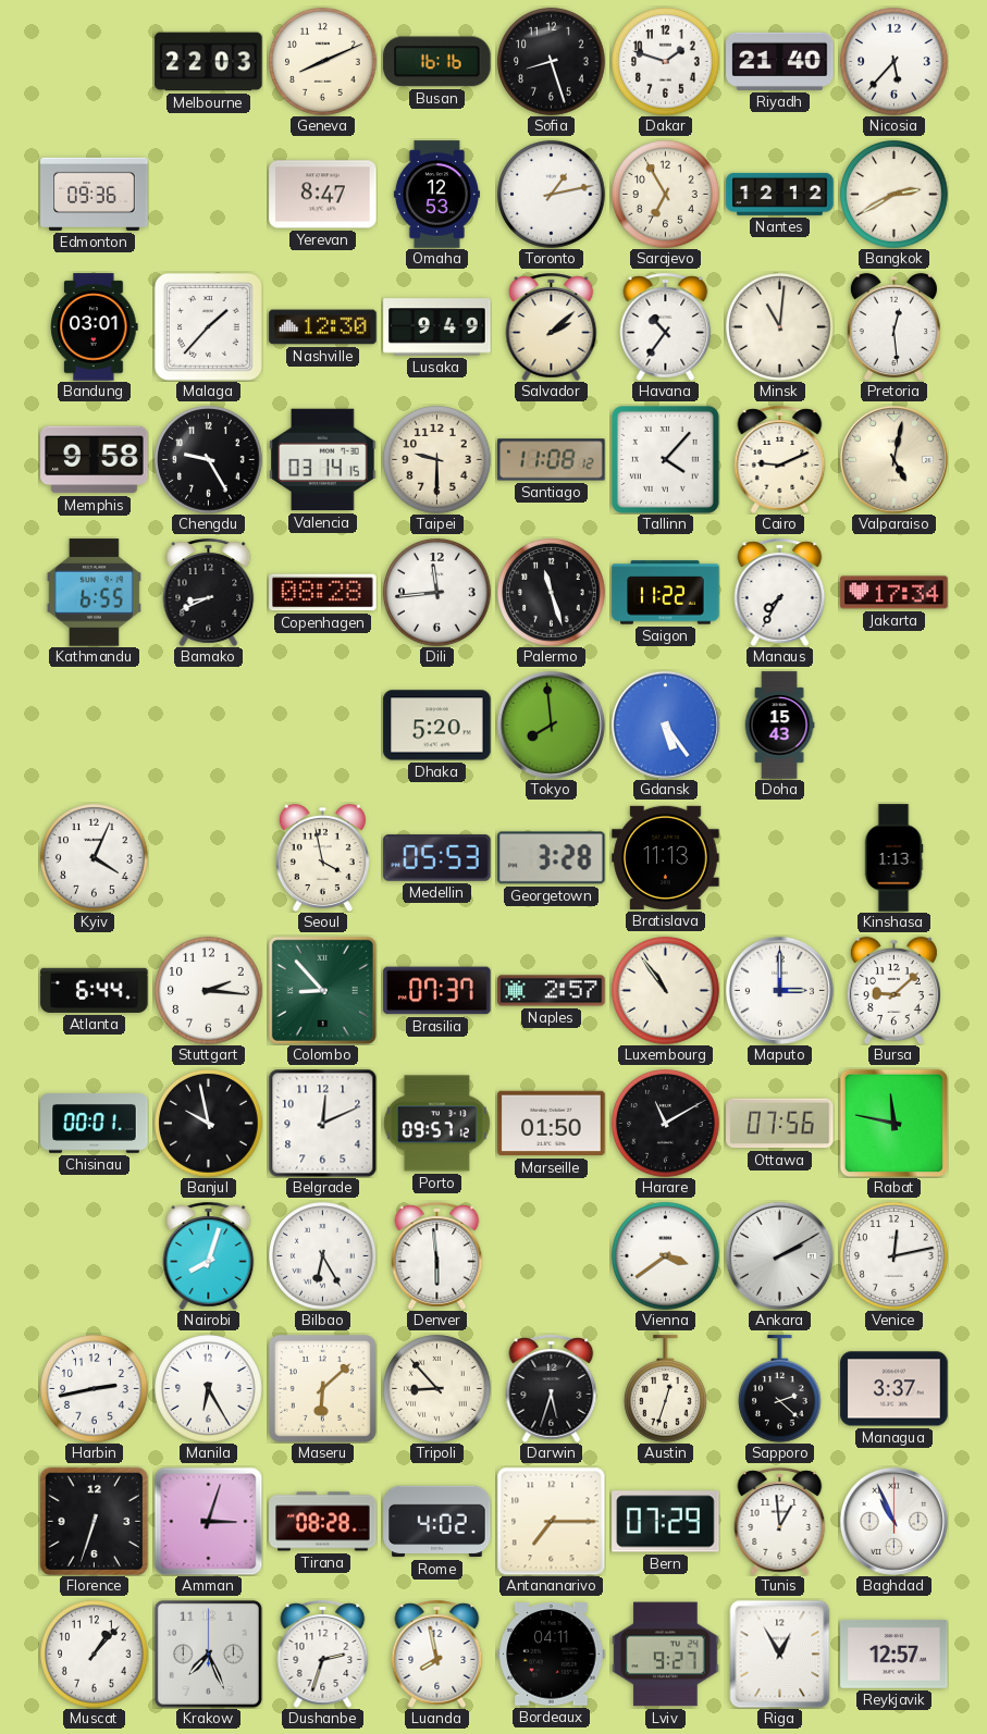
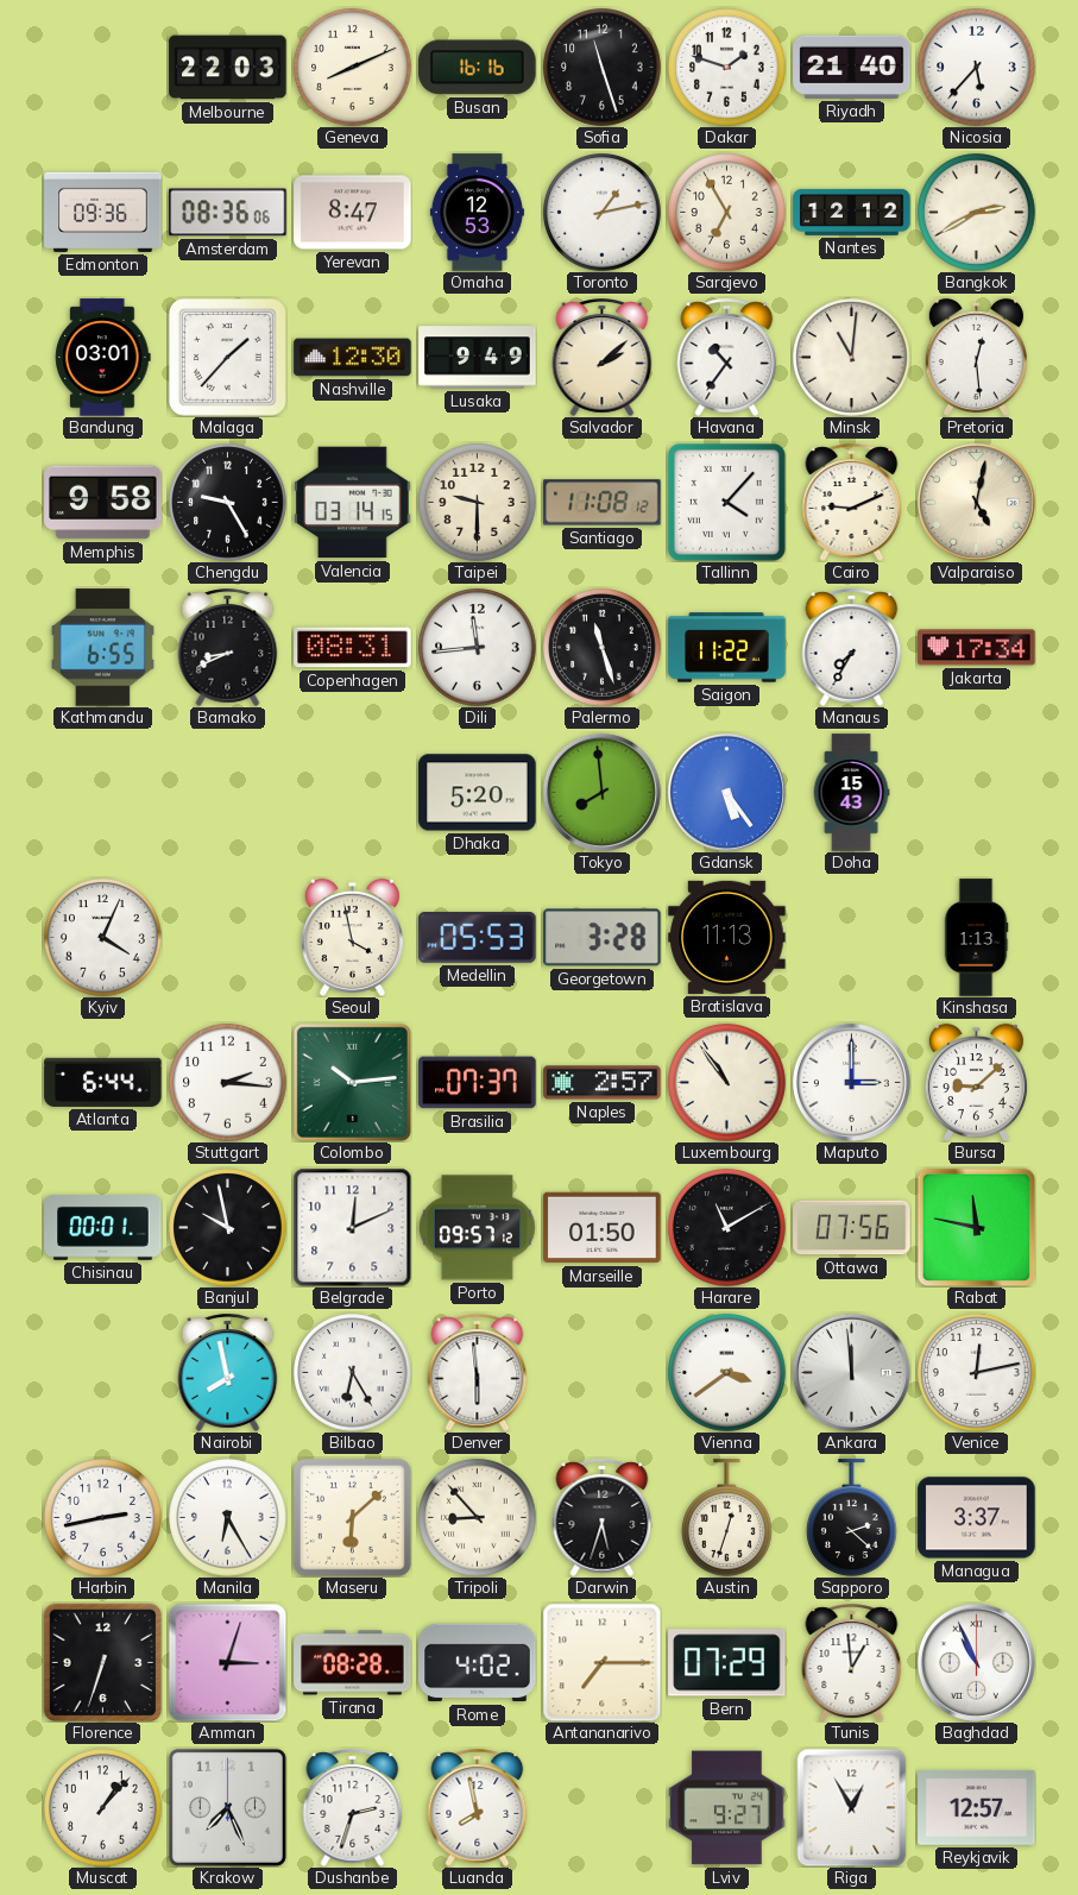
Sofia: 8:27 -> 11:27 (603, 68)
Amsterdam: none -> 08:36 (228, 213)
Copenhagen: 08:28 -> 08:31 (353, 648)
Colombo: 8:53 -> 10:14 (352, 1082)
Nairobi: 8:03 -> 7:58 (228, 1372)
Ankara: 2:10 -> 11:59 (851, 1372)
Bordeaux: 04:11 -> none (552, 1655)
